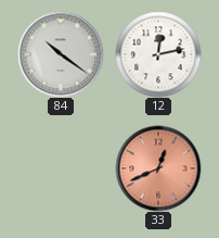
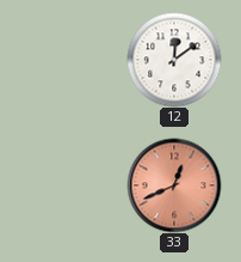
84: 10:21 -> none (61, 54)
12: 12:13 -> 12:09 (174, 60)
